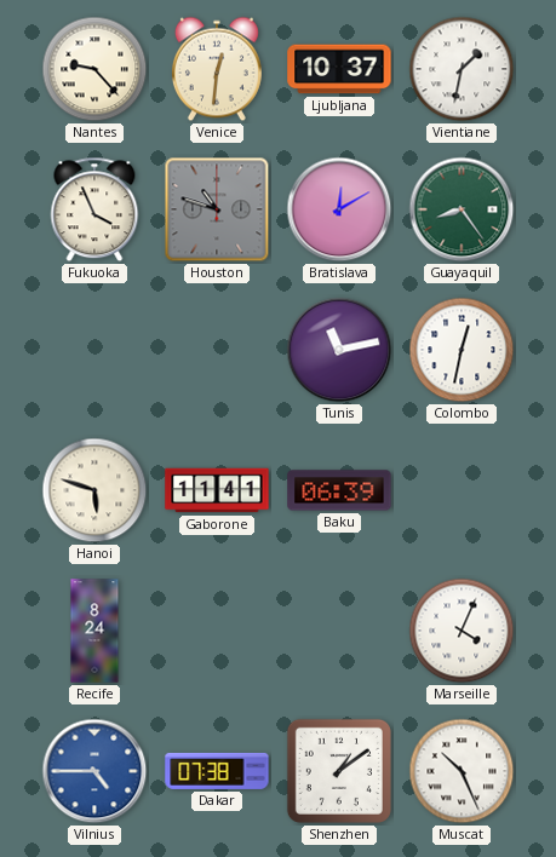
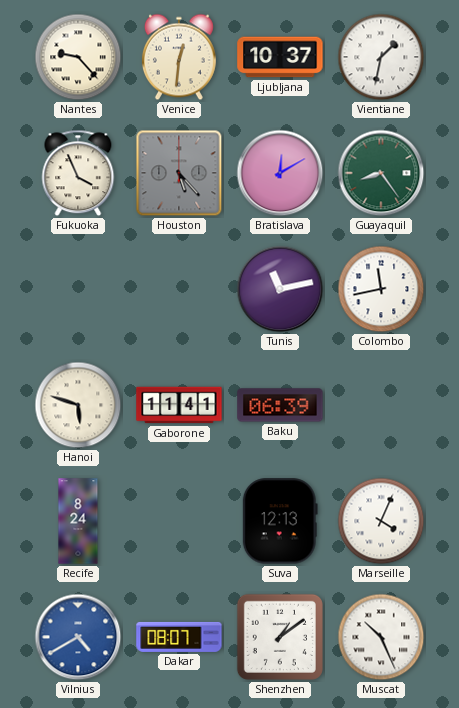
Houston: 10:48 -> 5:23 (179, 173)
Colombo: 12:32 -> 11:43 (381, 289)
Suva: none -> 12:13 (280, 521)
Vilnius: 4:45 -> 4:40 (78, 637)
Dakar: 07:38 -> 08:07 (179, 637)
